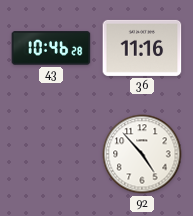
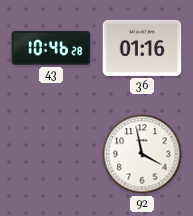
36: 11:16 -> 01:16 (142, 48)
92: 4:53 -> 3:58 (142, 154)
